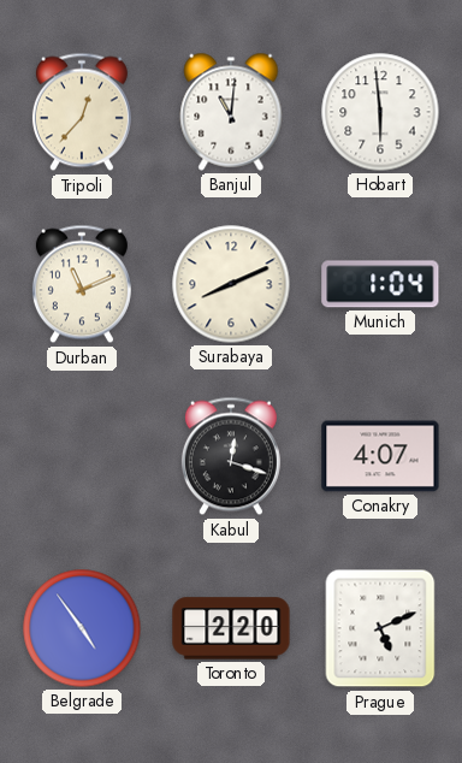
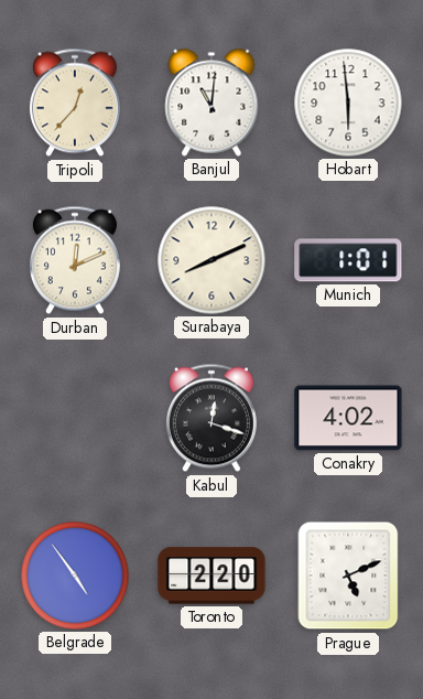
Durban: 11:11 -> 12:11 (75, 260)
Munich: 1:04 -> 1:01 (348, 260)
Conakry: 4:07 -> 4:02 (348, 418)
